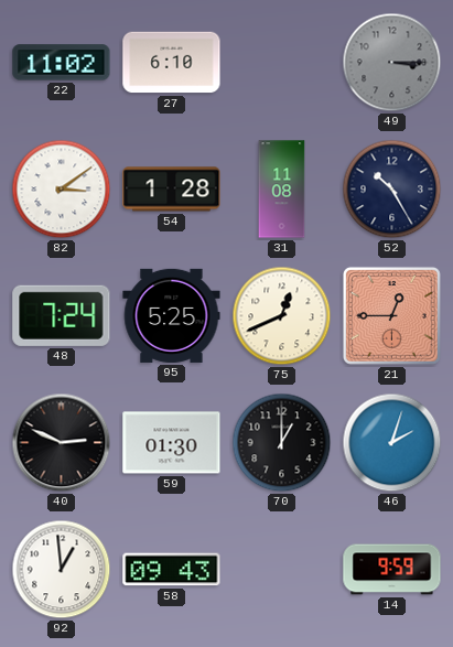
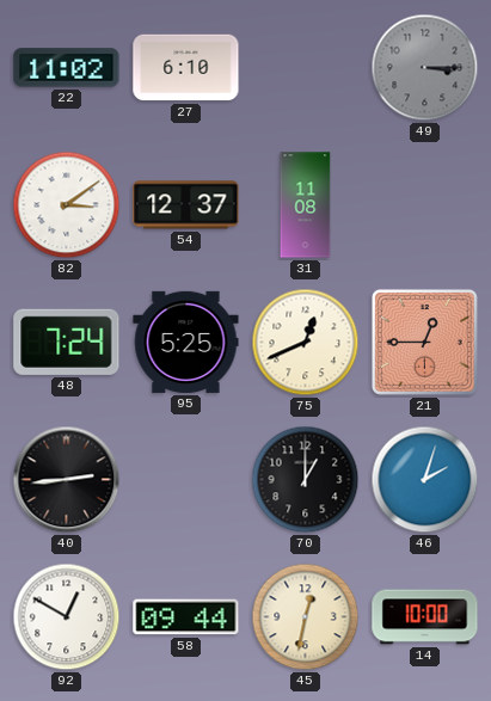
54: 1:28 -> 12:37 (186, 205)
52: 10:25 -> none (392, 190)
40: 2:49 -> 2:44 (67, 480)
59: 01:30 -> none (172, 443)
92: 12:59 -> 12:50 (67, 617)
58: 09:43 -> 09:44 (186, 617)
45: none -> 12:32 (306, 617)
14: 9:59 -> 10:00 (425, 617)
